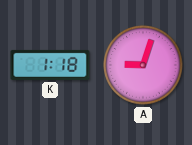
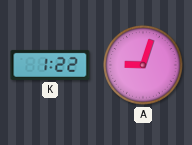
K: 1:18 -> 1:22 (50, 65)
